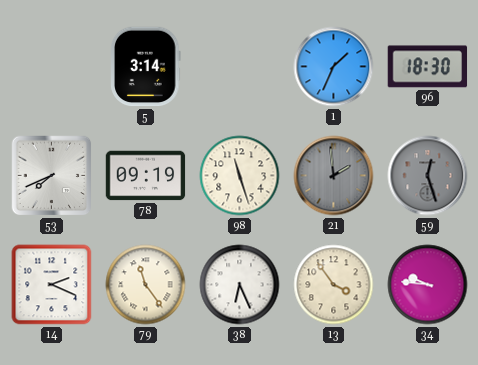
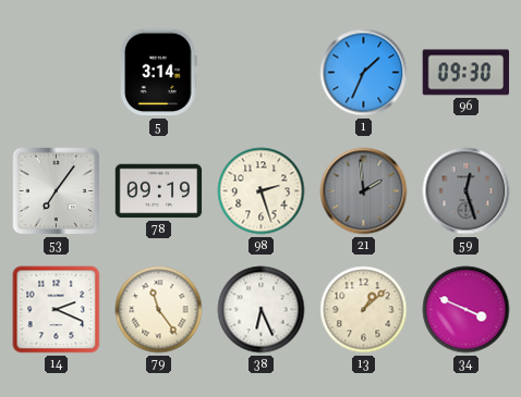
96: 18:30 -> 09:30 (467, 73)
53: 7:41 -> 7:06 (57, 191)
98: 11:27 -> 2:27 (262, 191)
13: 3:54 -> 1:08 (364, 310)
34: 9:46 -> 3:49 (467, 310)
